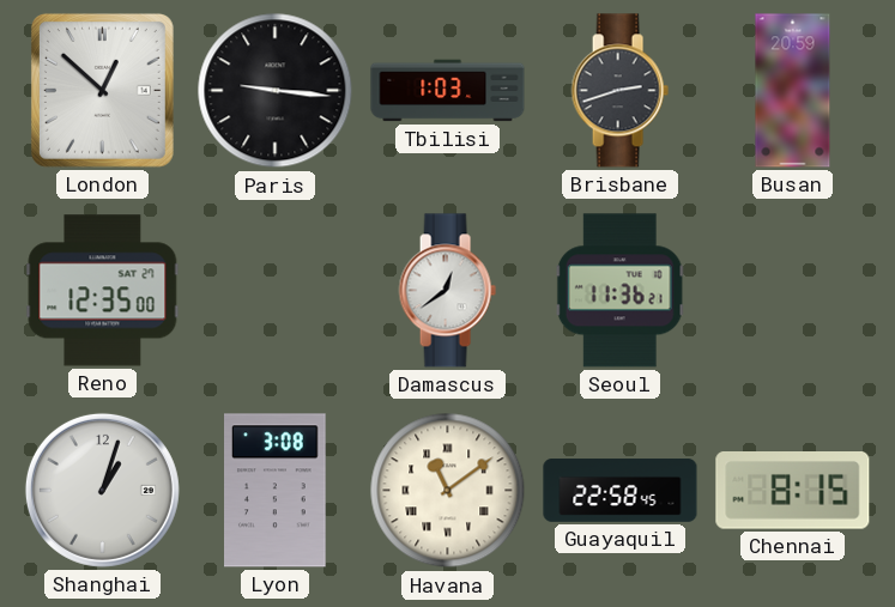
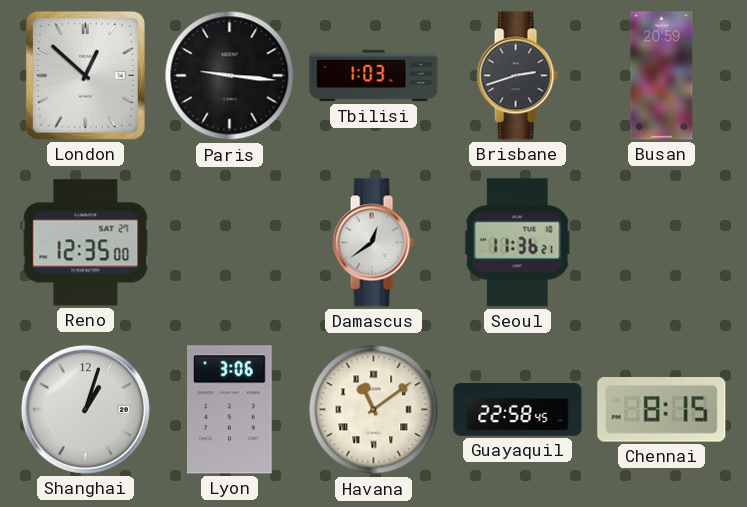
Lyon: 3:08 -> 3:06 (230, 410)
